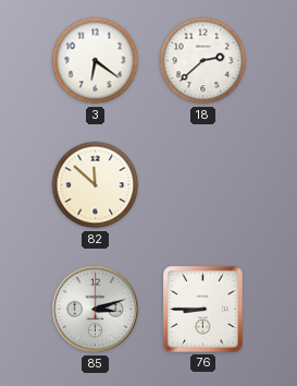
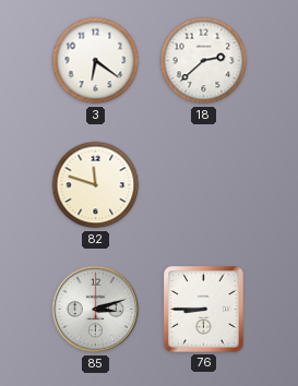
82: 11:52 -> 11:48 (96, 185)
